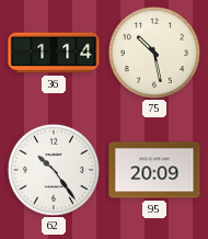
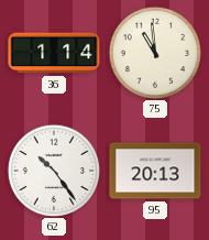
75: 10:28 -> 10:59 (154, 52)
95: 20:09 -> 20:13 (155, 171)
